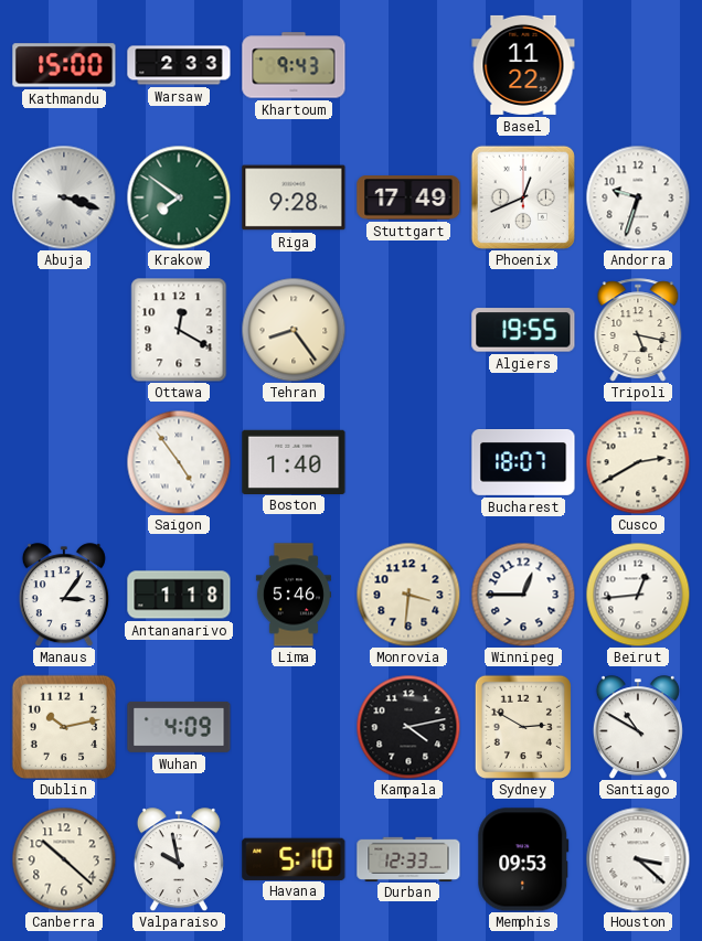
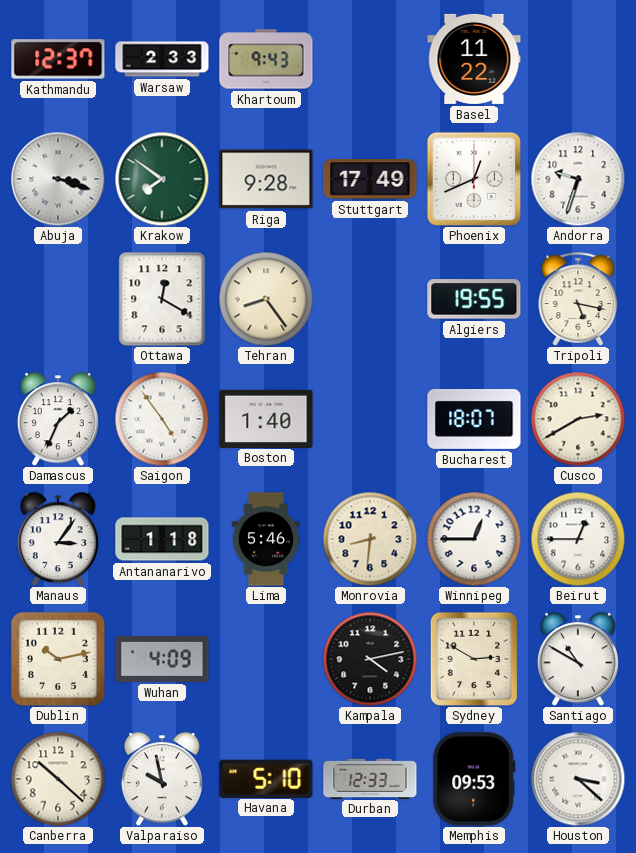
Kathmandu: 15:00 -> 12:37 (58, 59)
Damascus: none -> 1:34 (58, 419)
Monrovia: 3:31 -> 8:31 (370, 539)
Beirut: 12:44 -> 12:45 (578, 539)
